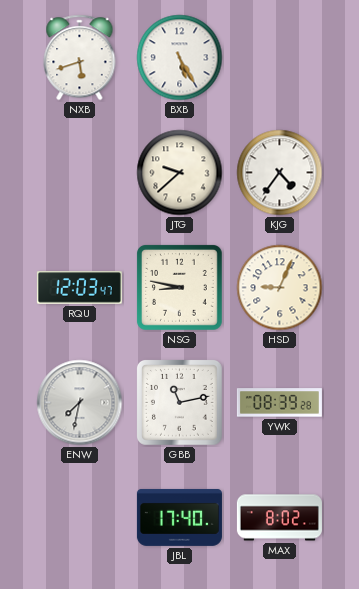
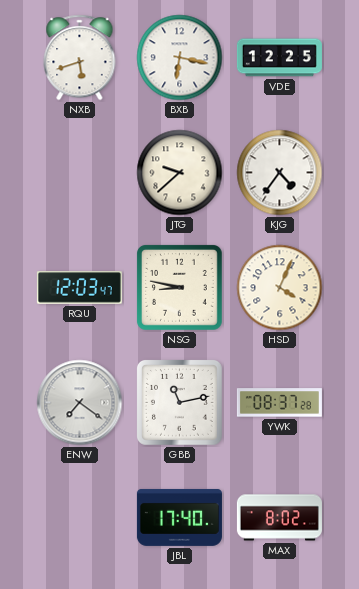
BXB: 5:25 -> 6:17 (180, 58)
VDE: none -> 12:25 (279, 58)
HSD: 9:04 -> 4:04 (280, 288)
ENW: 7:32 -> 7:21 (80, 403)
YWK: 08:39 -> 08:37 (279, 403)
